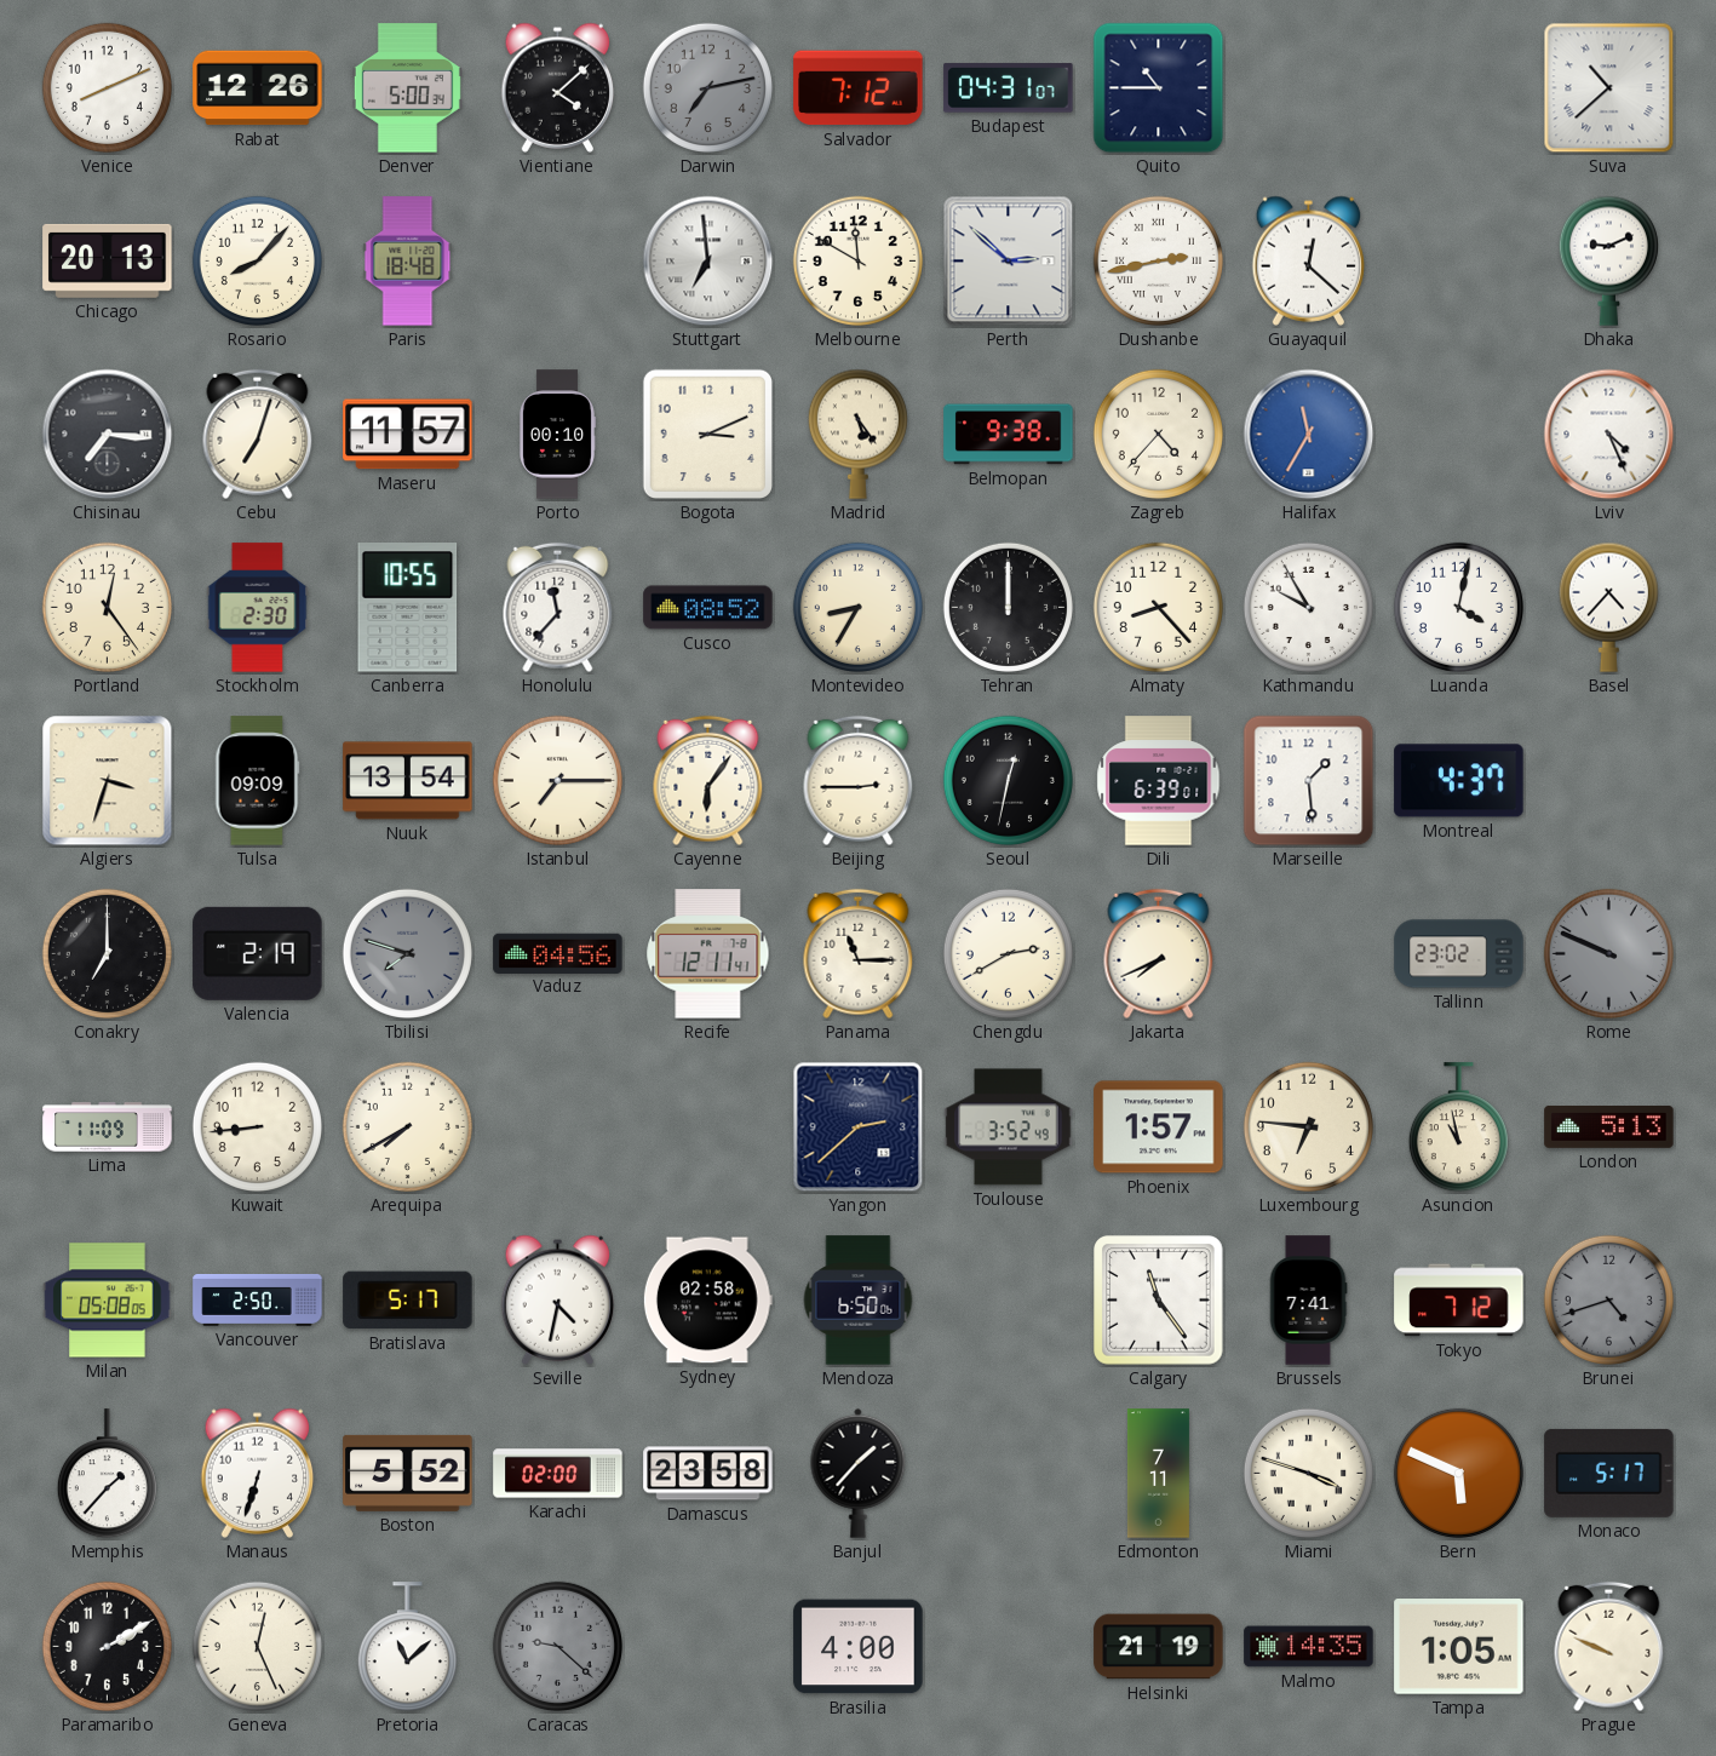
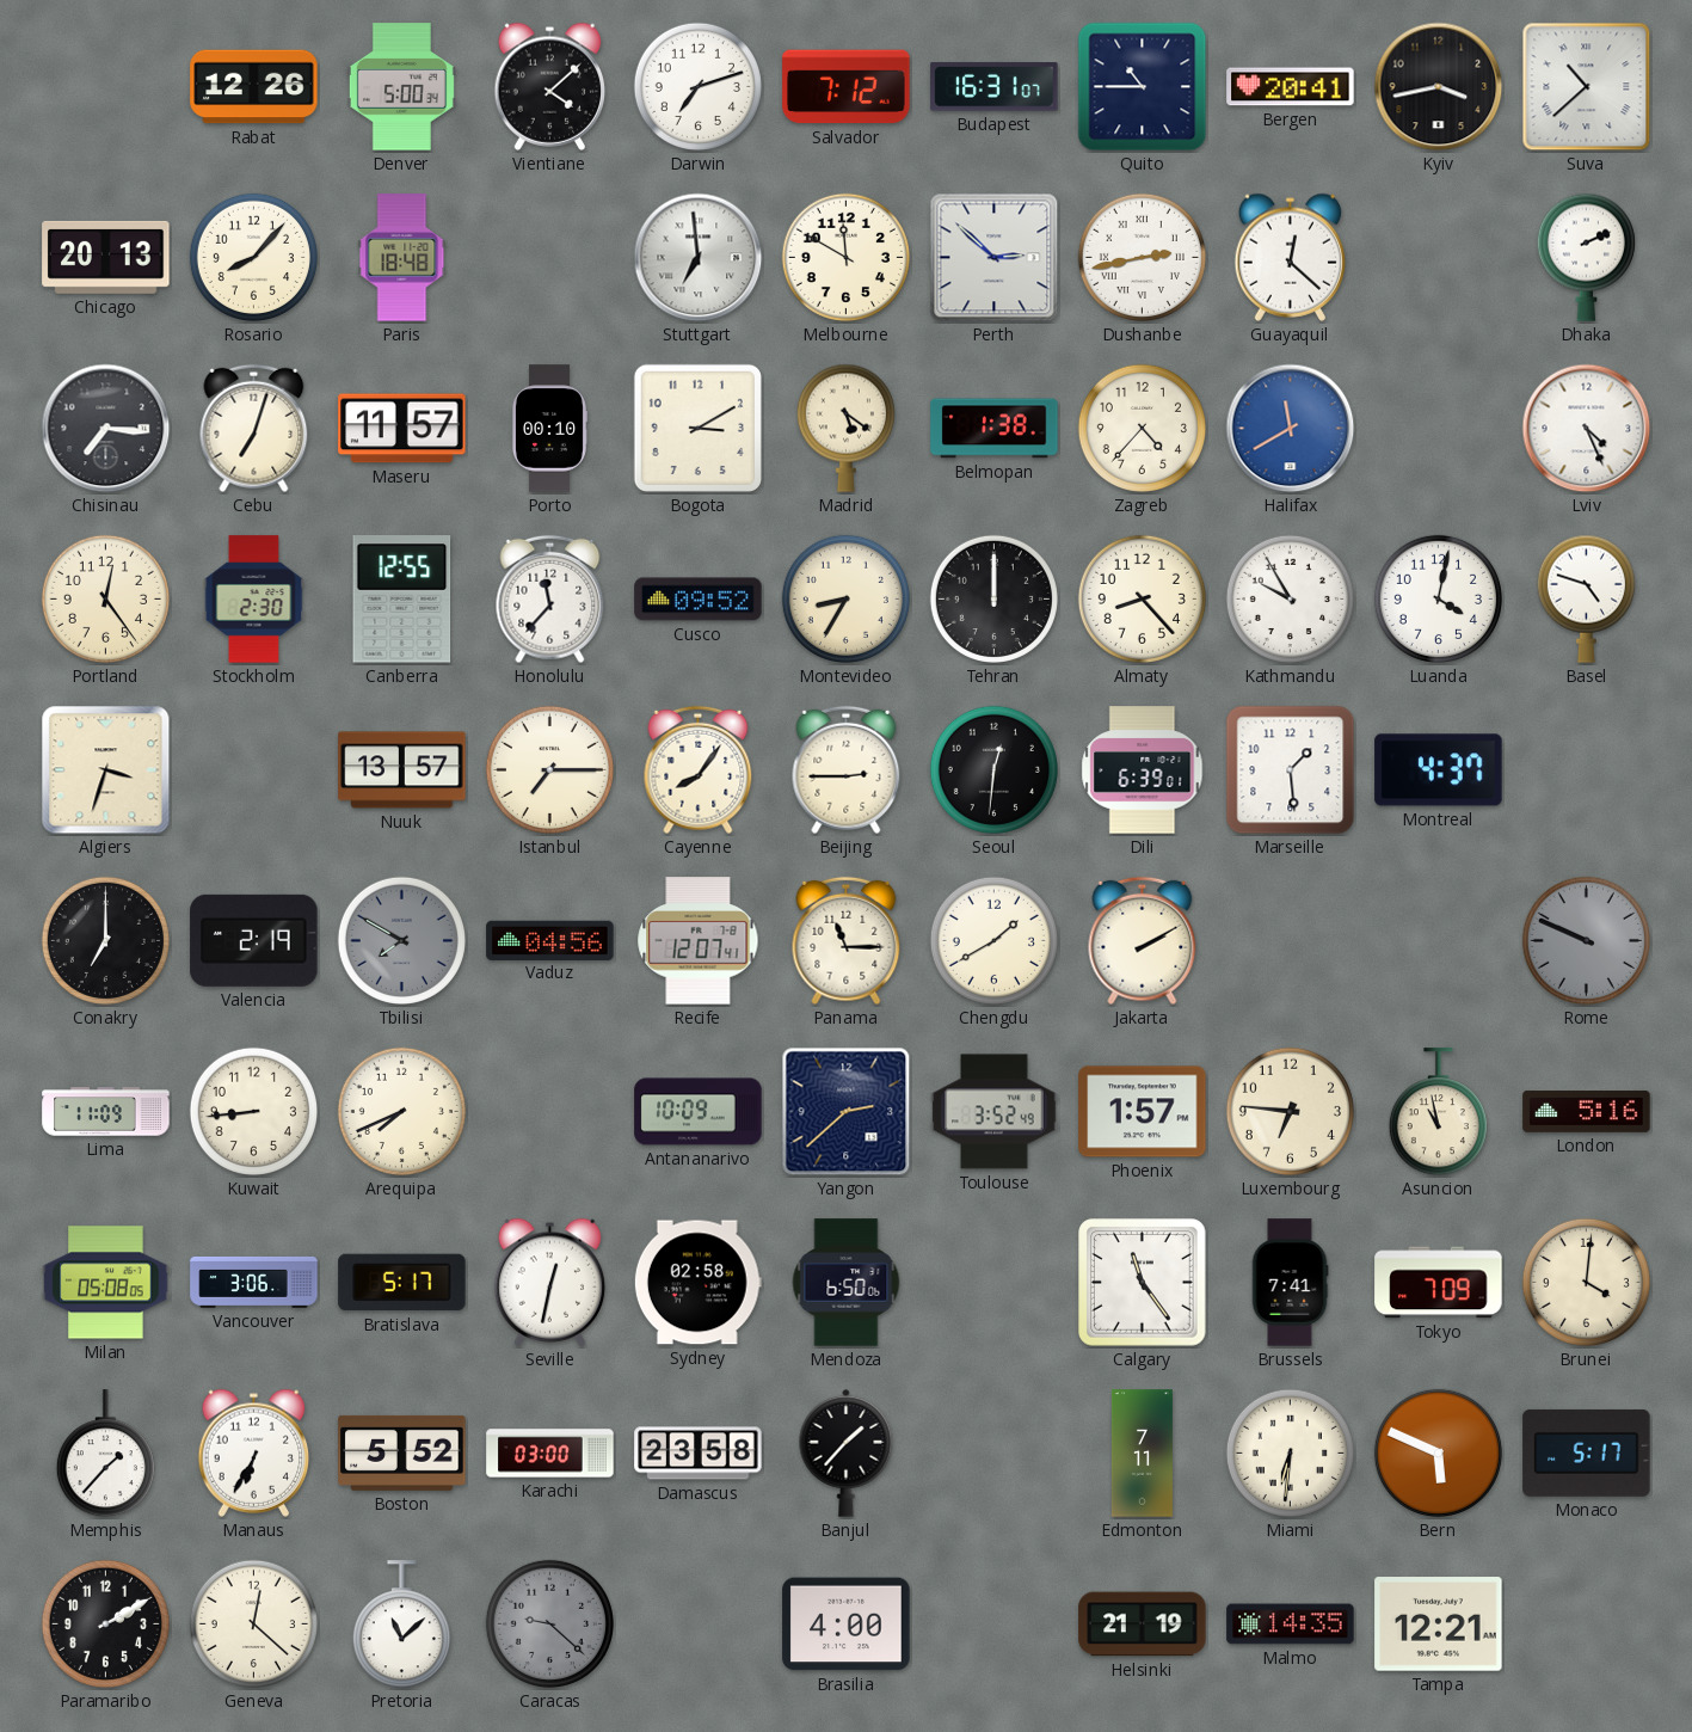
Venice: 8:11 -> none (107, 87)
Darwin: 7:13 -> 7:12 (697, 86)
Darwin dial: grey -> white (697, 86)
Budapest: 04:31 -> 16:31 (995, 87)
Bergen: none -> 20:41 (1291, 87)
Kyiv: none -> 3:43 (1439, 87)
Dhaka: 9:11 -> 2:11 (1586, 257)
Bogota: 3:11 -> 3:10 (697, 428)
Madrid: 5:24 -> 5:21 (845, 428)
Belmopan: 9:38 -> 1:38 (995, 429)
Halifax: 11:35 -> 11:40 (1291, 429)
Canberra: 10:55 -> 12:55 (402, 600)
Cusco: 08:52 -> 09:52 (699, 600)
Basel: 4:37 -> 4:48 (1586, 598)
Tulsa: 09:09 -> none (257, 781)
Nuuk: 13:54 -> 13:57 (402, 770)
Cayenne: 6:06 -> 8:06 (699, 770)
Seoul: 12:32 -> 12:31 (993, 769)
Tbilisi: 7:48 -> 7:50 (401, 940)
Recife: 12:11 -> 12:07 (699, 941)
Chengdu: 2:40 -> 1:40 (993, 940)
Jakarta: 7:41 -> 2:10 (1143, 941)
Tallinn: 23:02 -> none (1459, 954)
Arequipa: 7:40 -> 7:41 (401, 1111)
Antananarivo: none -> 10:09 (699, 1112)
London: 5:13 -> 5:16 (1587, 1112)
Vancouver: 2:50 -> 3:06 (254, 1282)
Seville: 4:32 -> 12:32 (550, 1282)
Tokyo: 7:12 -> 7:09 (1439, 1283)
Brunei: 4:42 -> 4:01 (1586, 1282)
Brunei dial: grey -> cream (1586, 1282)
Manaus: 6:33 -> 6:35 (254, 1452)
Karachi: 02:00 -> 03:00 (550, 1454)
Miami: 3:48 -> 6:31 (1290, 1452)
Geneva: 12:26 -> 12:22 (253, 1623)
Tampa: 1:05 -> 12:21 (1439, 1624)
Prague: 9:49 -> none (1609, 1647)
